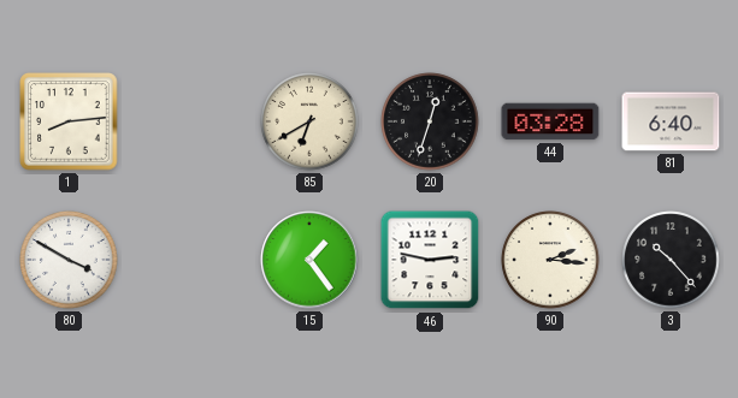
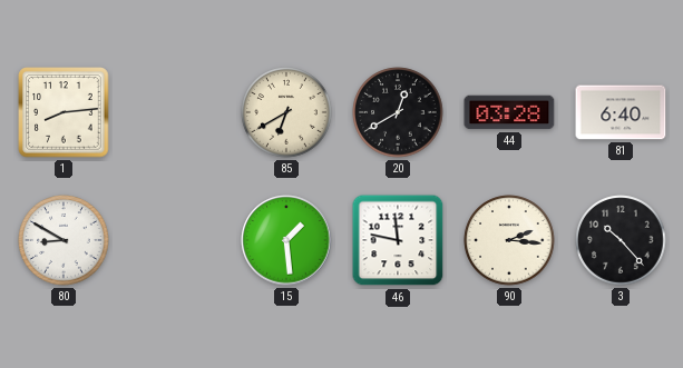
20: 12:33 -> 12:40 (398, 112)
80: 3:50 -> 8:50 (64, 240)
15: 1:24 -> 1:29 (286, 240)
46: 2:47 -> 11:47 (398, 240)
